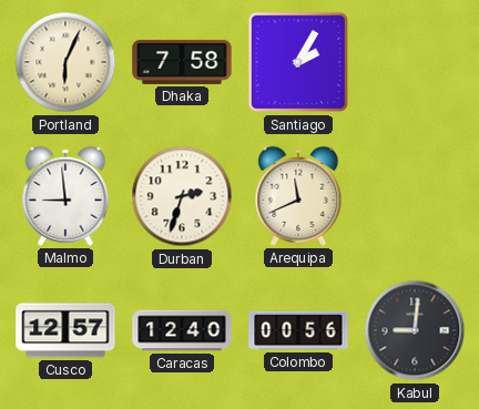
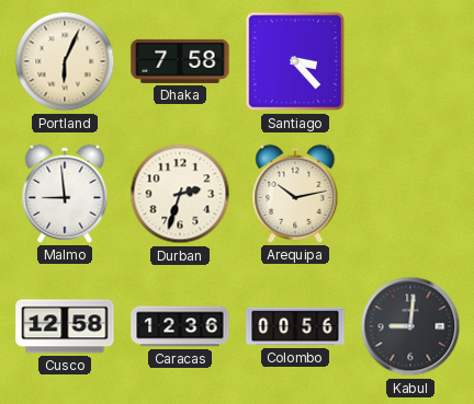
Santiago: 2:05 -> 3:23 (295, 61)
Arequipa: 11:41 -> 10:13 (295, 194)
Cusco: 12:57 -> 12:58 (65, 326)
Caracas: 12:40 -> 12:36 (180, 326)
